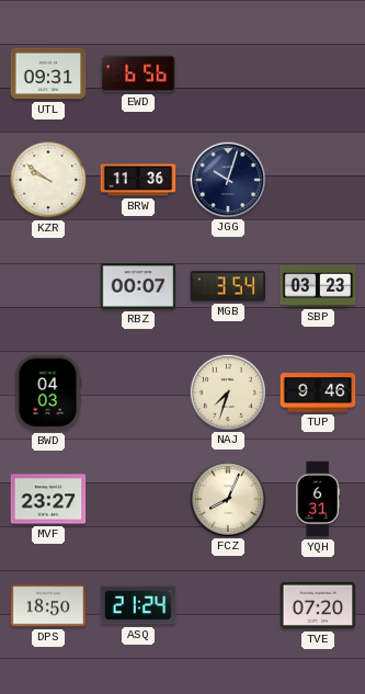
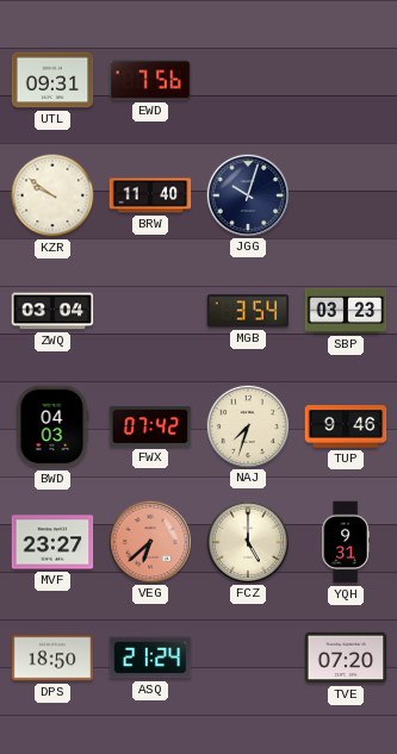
EWD: 6:56 -> 7:56 (150, 80)
BRW: 11:36 -> 11:40 (150, 195)
ZWQ: none -> 03:04 (52, 311)
RBZ: 00:07 -> none (138, 286)
FWX: none -> 07:42 (150, 428)
VEG: none -> 6:38 (149, 541)
FCZ: 8:04 -> 5:00 (247, 541)
YQH: 6:31 -> 9:31 (346, 542)
